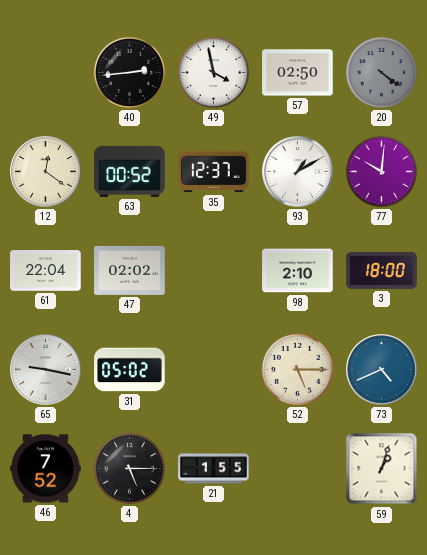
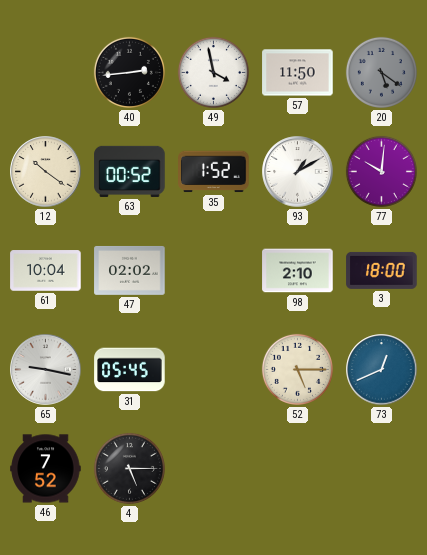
57: 02:50 -> 11:50 (298, 73)
20: 4:21 -> 5:21 (381, 72)
12: 12:21 -> 10:21 (46, 172)
35: 12:37 -> 1:52 (214, 172)
61: 22:04 -> 10:04 (46, 271)
31: 05:02 -> 05:45 (130, 370)
73: 4:41 -> 12:41 (382, 370)
21: 1:55 -> none (214, 469)
59: 1:03 -> none (382, 469)
